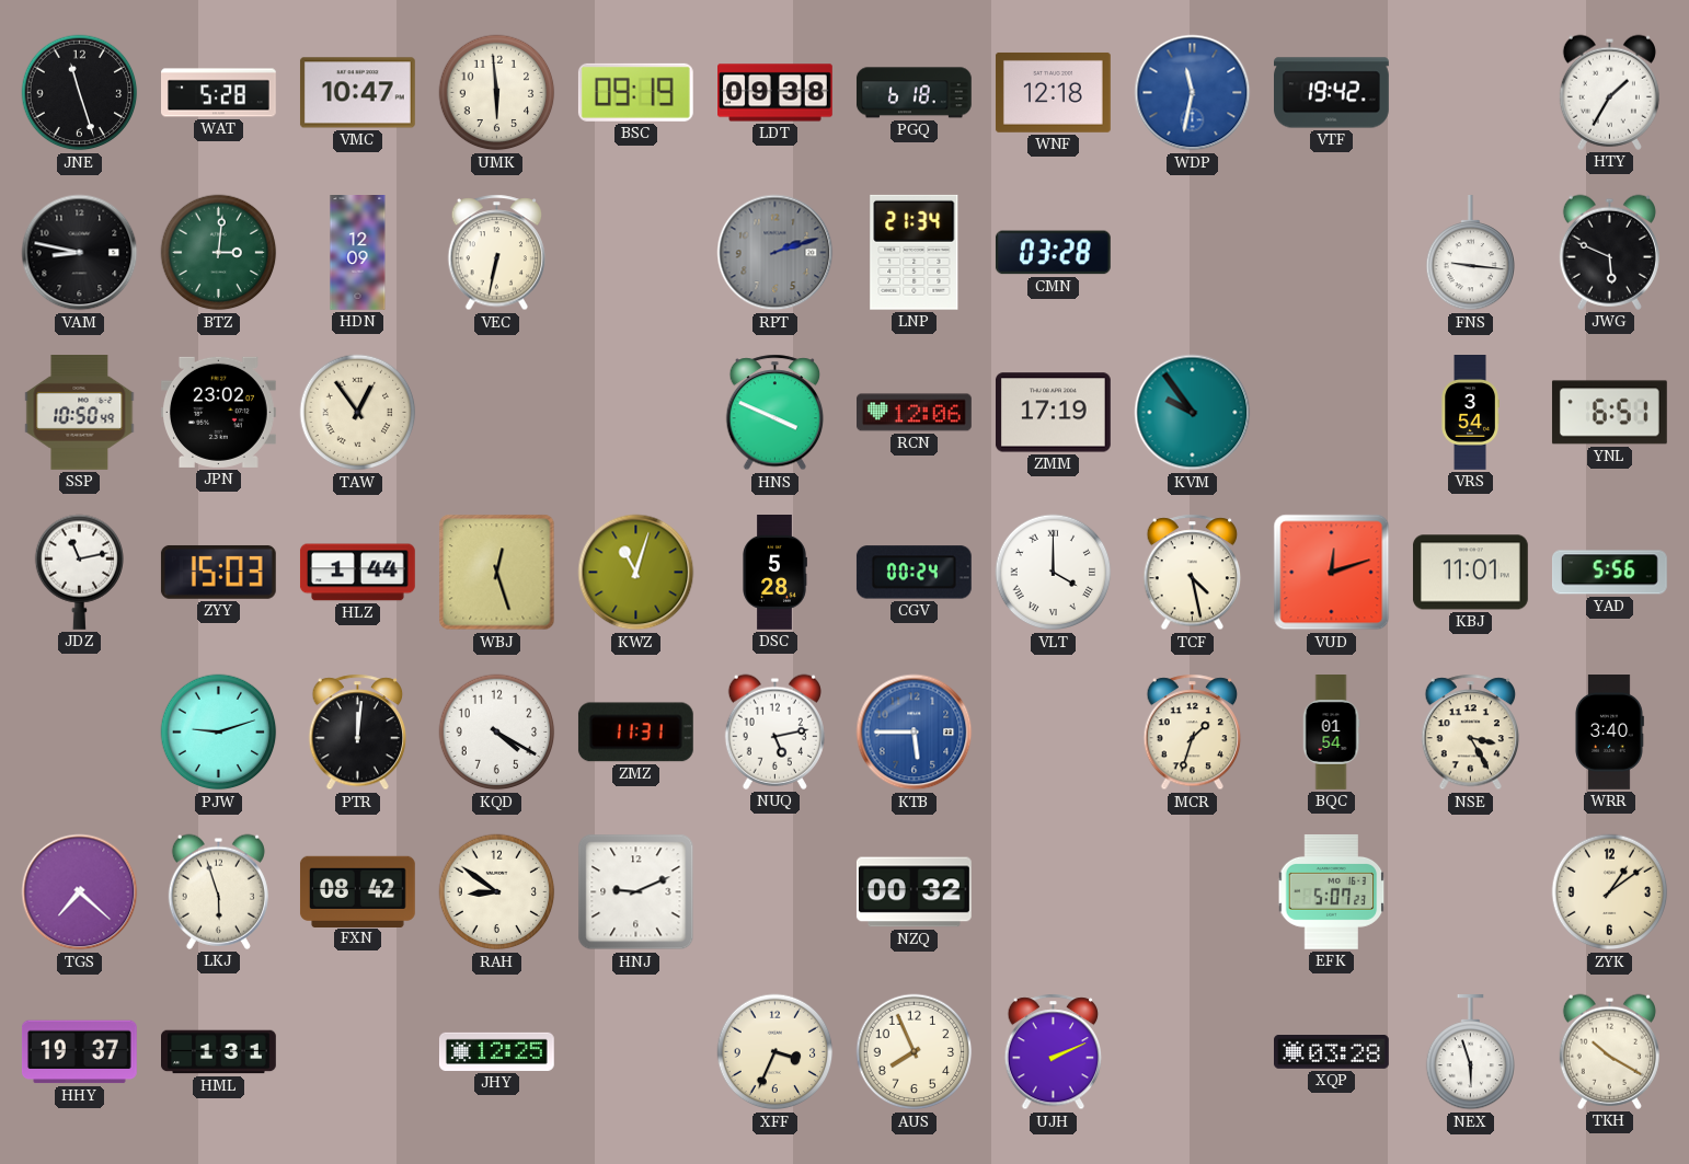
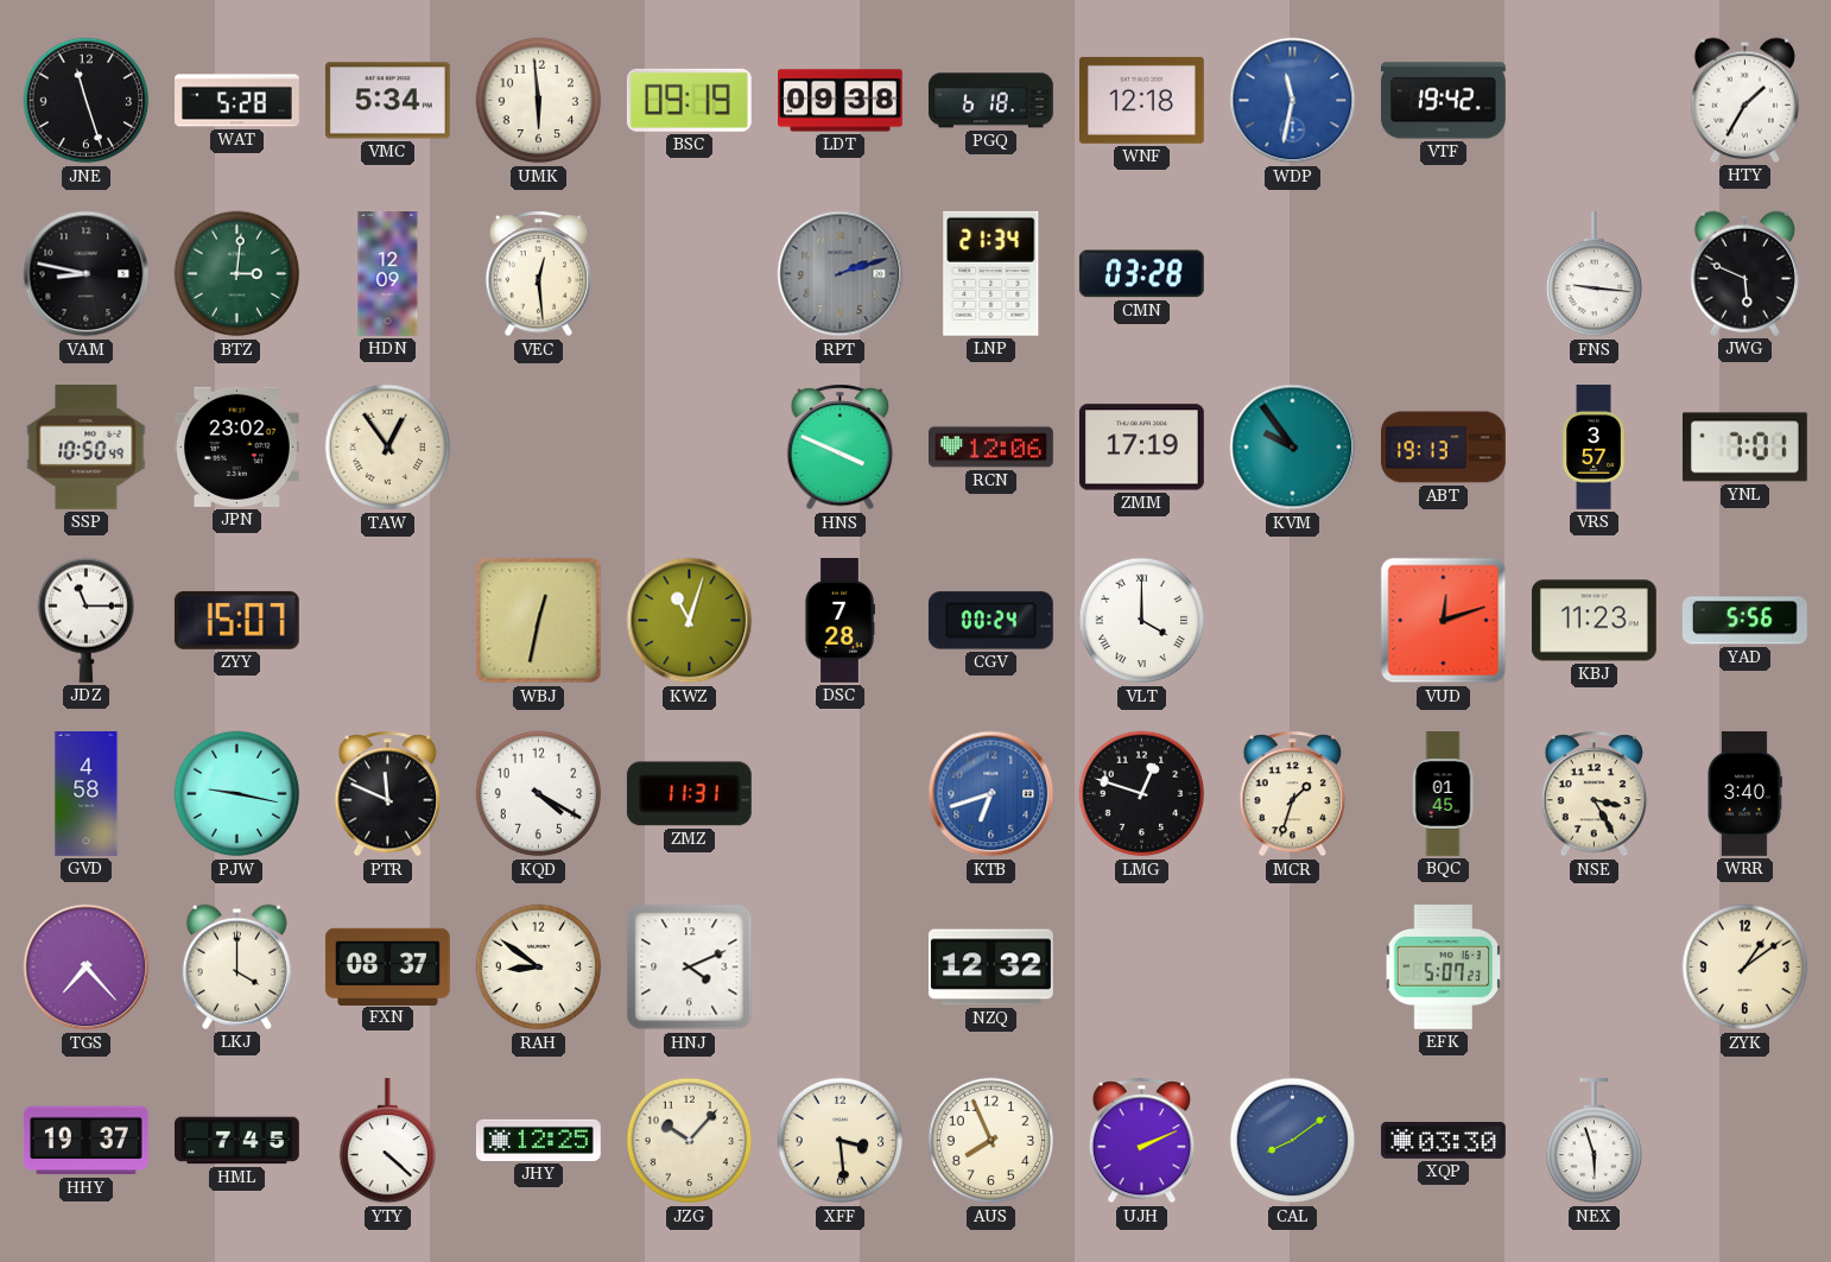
VMC: 10:47 -> 5:34 (387, 101)
VEC: 6:32 -> 12:29 (539, 274)
ABT: none -> 19:13 (1444, 448)
VRS: 3:54 -> 3:57 (1594, 448)
YNL: 6:51 -> 7:01 (1744, 448)
JDZ: 11:13 -> 11:15 (87, 620)
ZYY: 15:03 -> 15:07 (236, 620)
HLZ: 1:44 -> none (357, 573)
WBJ: 12:27 -> 12:32 (539, 621)
DSC: 5:28 -> 7:28 (840, 621)
TCF: 4:28 -> none (1193, 573)
KBJ: 11:01 -> 11:23 (1594, 621)
GVD: none -> 4:58 (87, 794)
PJW: 9:12 -> 9:17 (237, 794)
PTR: 12:01 -> 11:49 (388, 794)
NUQ: 5:13 -> none (774, 731)
KTB: 5:45 -> 6:42 (991, 794)
LMG: none -> 12:48 (1142, 794)
BQC: 01:54 -> 01:45 (1443, 794)
TGS: 7:22 -> 7:23 (87, 968)
LKJ: 5:57 -> 4:00 (236, 966)
FXN: 08:42 -> 08:37 (387, 966)
HNJ: 9:11 -> 4:11 (690, 968)
NZQ: 00:32 -> 12:32 (991, 968)
HML: 1:31 -> 7:45 (237, 1141)
YTY: none -> 4:22 (388, 1141)
JZG: none -> 10:07 (690, 1141)
XFF: 3:34 -> 3:29 (841, 1141)
CAL: none -> 8:09 (1293, 1141)
XQP: 03:28 -> 03:30 (1444, 1141)
TKH: 10:20 -> none (1609, 1051)
